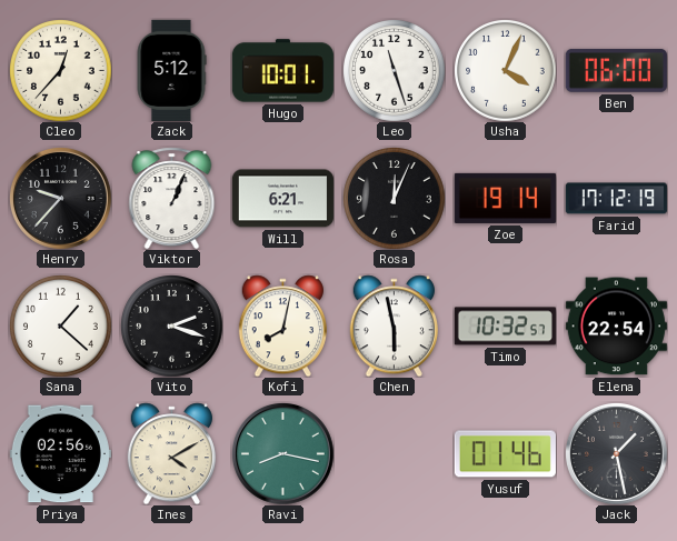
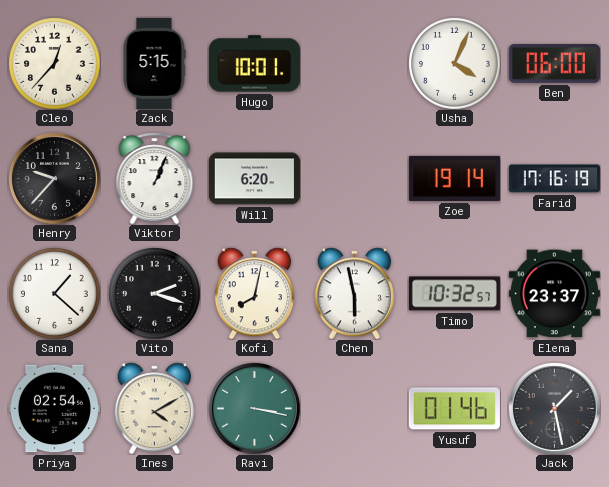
Zack: 5:12 -> 5:15 (154, 63)
Leo: 11:27 -> none (395, 71)
Will: 6:21 -> 6:20 (254, 179)
Rosa: 12:04 -> none (395, 199)
Farid: 17:12 -> 17:16 (554, 179)
Elena: 22:54 -> 23:37 (554, 294)
Priya: 02:56 -> 02:54 (54, 409)
Ravi: 8:17 -> 3:17 (255, 409)
